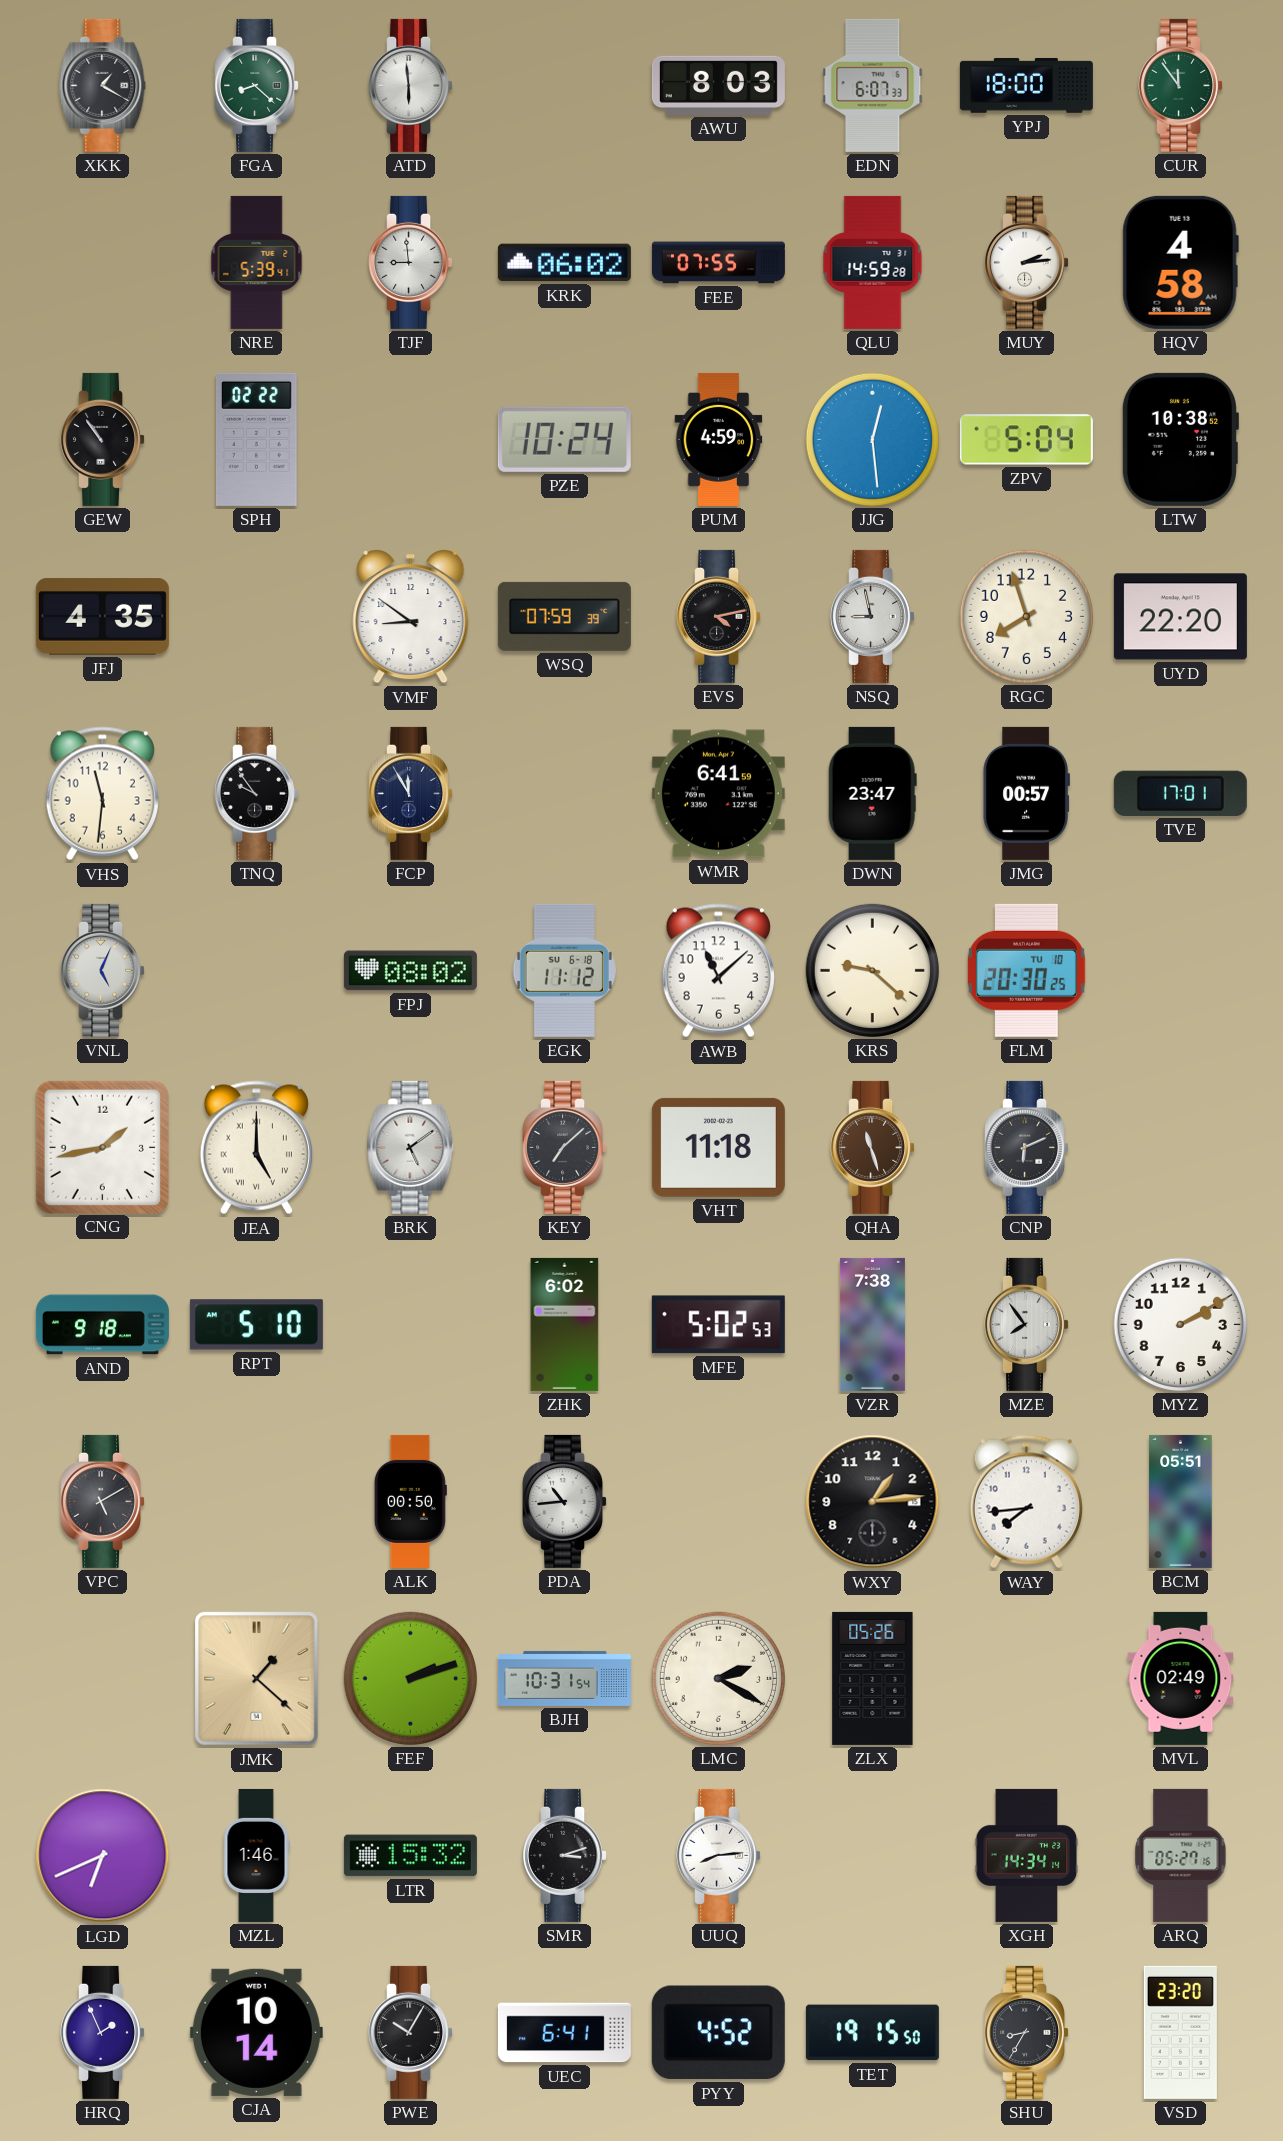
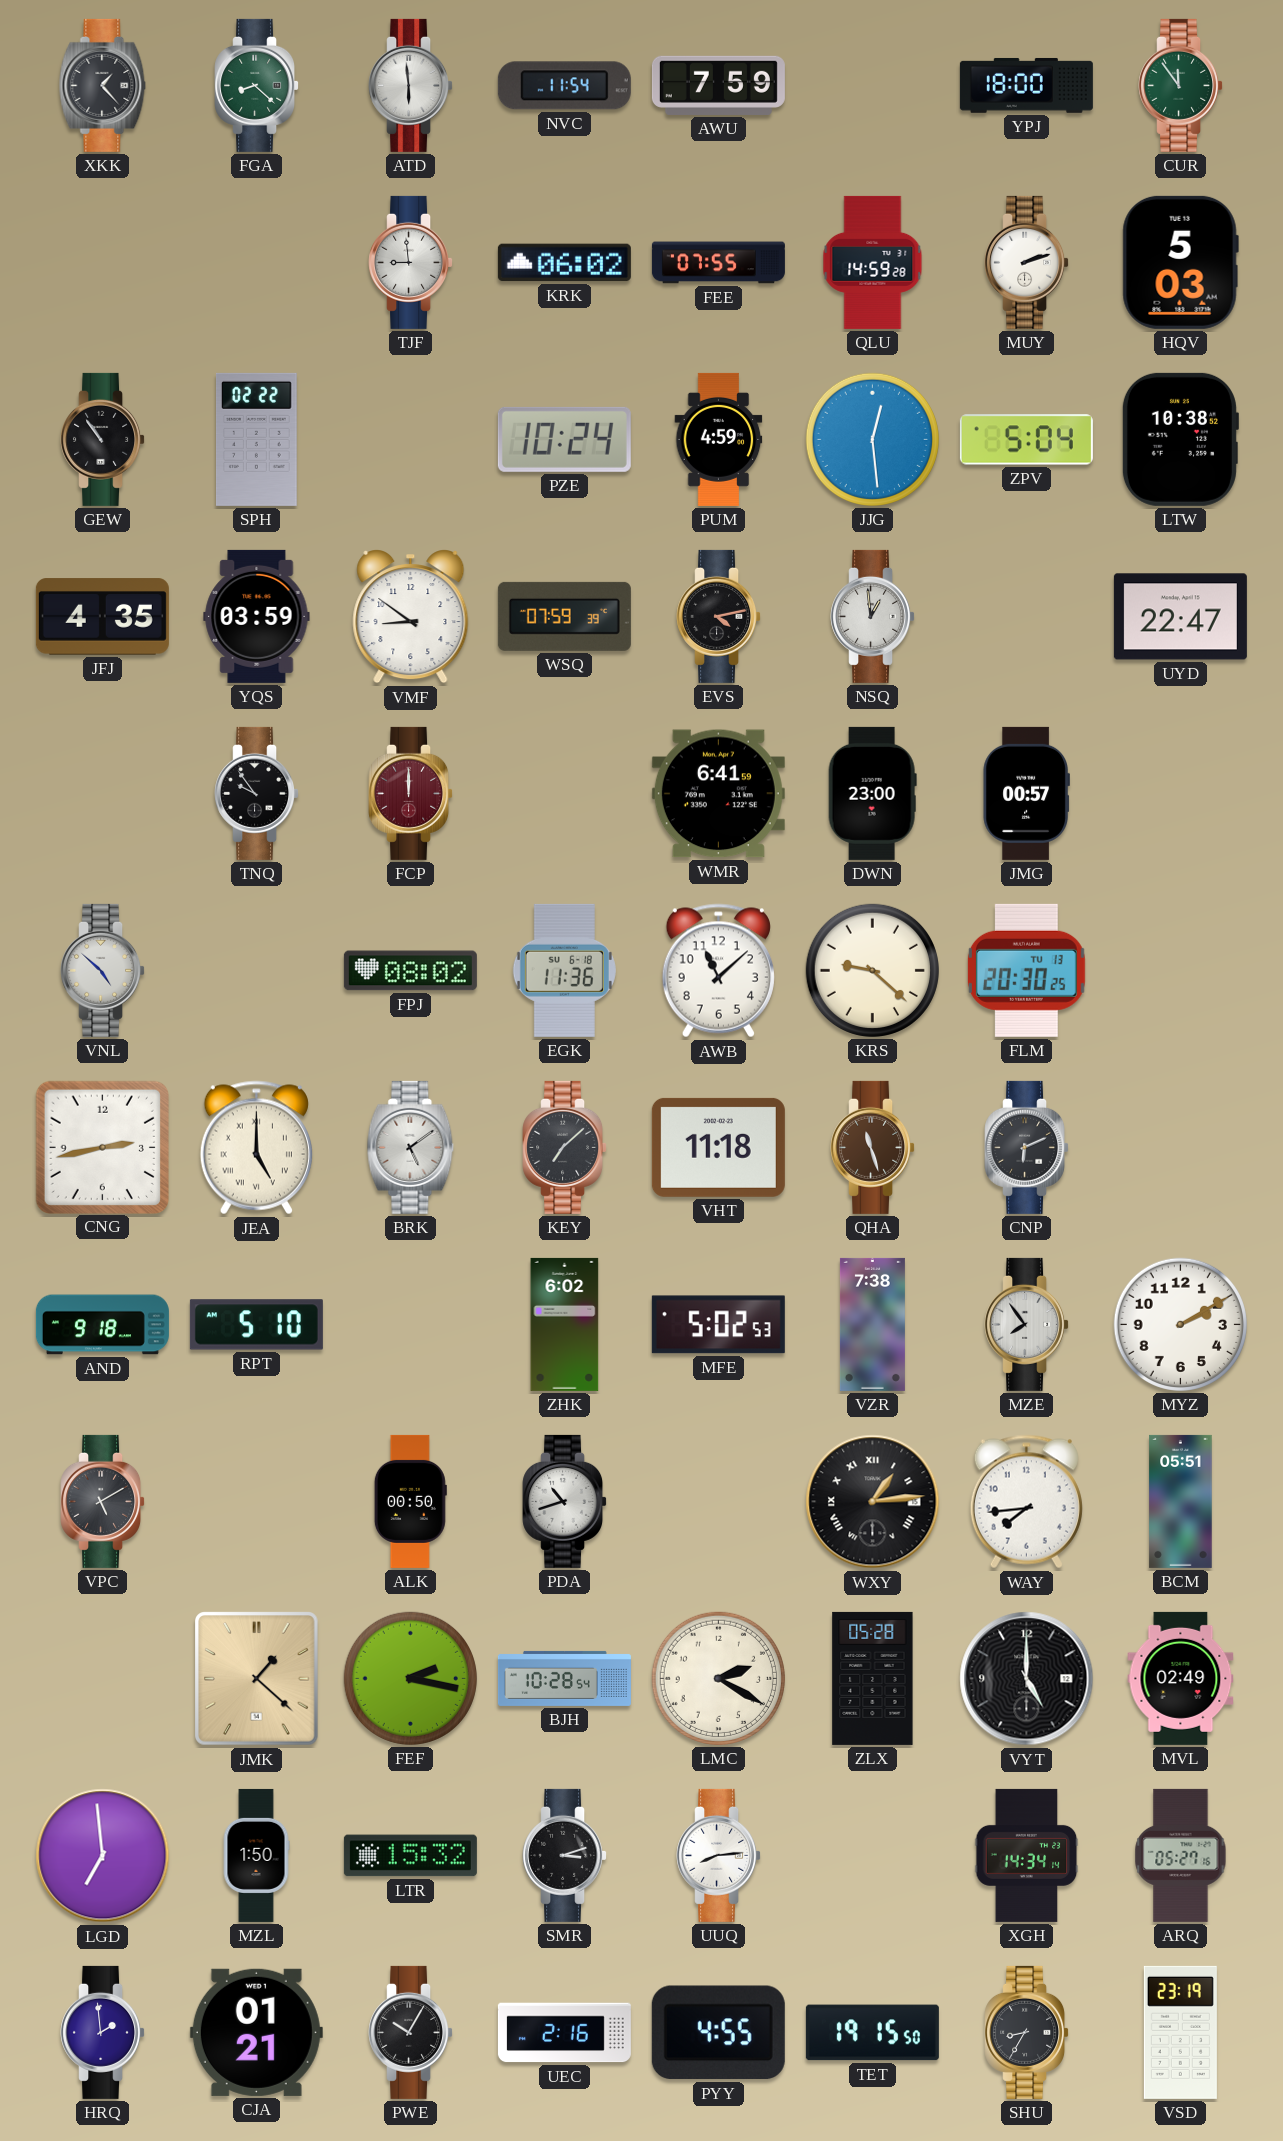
XKK: 1:20 -> 1:23 (103, 85)
NVC: none -> 11:54 (564, 86)
AWU: 8:03 -> 7:59 (718, 85)
EDN: 6:07 -> none (873, 85)
NRE: 5:39 -> none (257, 262)
MUY: 2:14 -> 2:12 (1027, 262)
HQV: 4:58 -> 5:03 (1180, 262)
YQS: none -> 03:59 (257, 616)
NSQ: 8:58 -> 12:59 (873, 616)
RGC: 7:57 -> none (1026, 616)
UYD: 22:20 -> 22:47 (1180, 617)
VHS: 11:31 -> none (102, 794)
FCP: 11:55 -> 12:00 (411, 793)
FCP dial: navy -> burgundy (411, 793)
DWN: 23:47 -> 23:00 (872, 793)
TVE: 17:01 -> none (1180, 793)
VNL: 5:04 -> 4:52 (103, 970)
EGK: 11:12 -> 11:36 (564, 970)
FLM date: TU 10 -> TU 13 (1026, 970)
CNG: 1:43 -> 2:43 (102, 1147)
PDA: 10:44 -> 10:42 (565, 1501)
WXY numerals: Arabic -> Roman (873, 1502)
FEF: 2:12 -> 2:17 (410, 1678)
BJH: 10:31 -> 10:28 (564, 1678)
ZLX: 05:26 -> 05:28 (873, 1678)
VYT: none -> 5:00 (1027, 1679)
LGD: 6:41 -> 6:59 (103, 1856)
MZL: 1:46 -> 1:50 (256, 1855)
HRQ: 1:56 -> 1:59 (103, 2032)
CJA: 10:14 -> 01:21 (256, 2032)
UEC: 6:41 -> 2:16 (564, 2033)
PYY: 4:52 -> 4:55 (718, 2033)
VSD: 23:20 -> 23:19 (1180, 2032)
